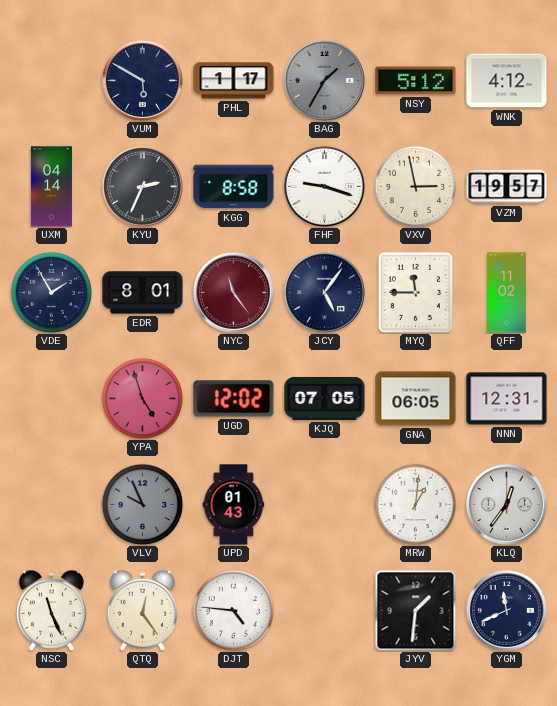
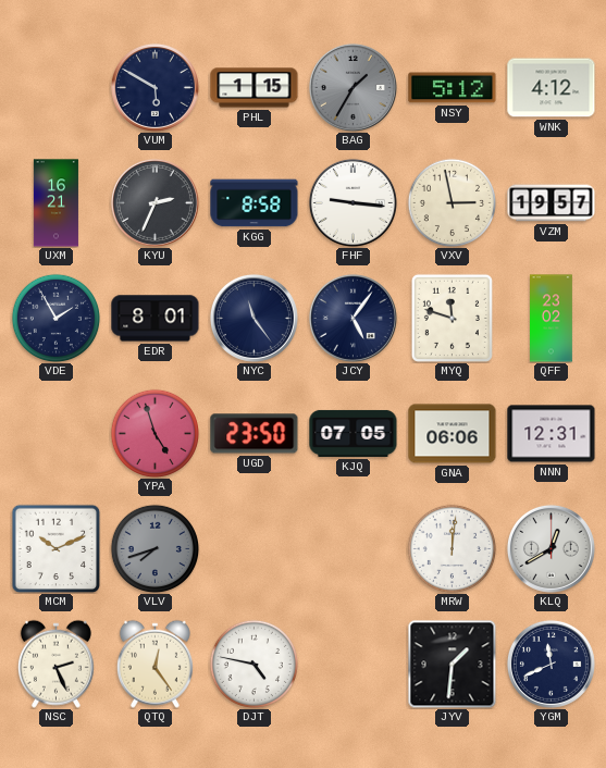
PHL: 1:17 -> 1:15 (255, 88)
UXM: 04:14 -> 16:21 (55, 203)
FHF: 9:18 -> 9:16 (353, 202)
NYC dial: burgundy -> navy (253, 318)
MYQ: 11:45 -> 11:48 (452, 318)
QFF: 11:02 -> 23:02 (552, 319)
UGD: 12:02 -> 23:50 (255, 434)
GNA: 06:05 -> 06:06 (453, 434)
MCM: none -> 10:11 (55, 548)
VLV: 9:56 -> 7:42 (154, 548)
UPD: 01:43 -> none (234, 505)
MRW: 1:01 -> 12:01 (452, 548)
KLQ: 12:36 -> 12:40 (551, 548)
NSC: 11:26 -> 2:26 (55, 664)
DJT: 4:46 -> 4:47 (253, 664)
